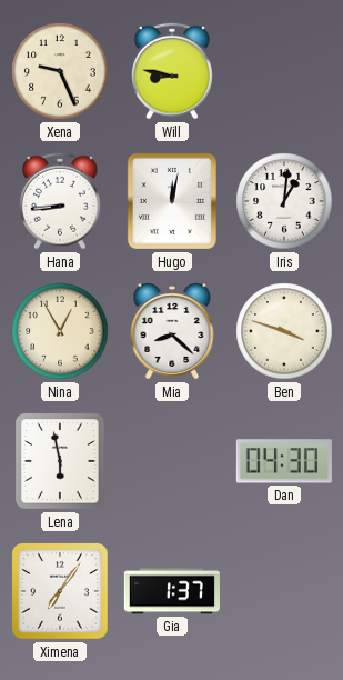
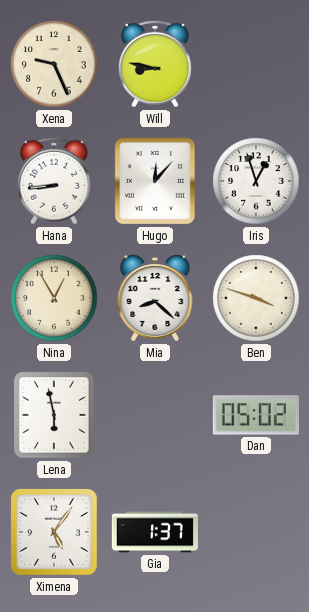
Hugo: 12:02 -> 12:07 (155, 181)
Iris: 1:01 -> 12:57 (256, 181)
Dan: 04:30 -> 05:02 (256, 415)
Ximena: 7:06 -> 5:06 (55, 533)
